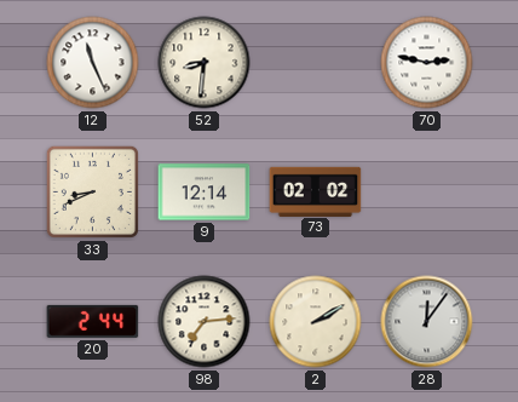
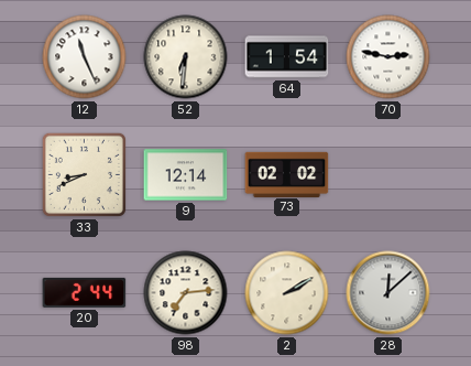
52: 8:31 -> 6:31 (186, 57)
64: none -> 1:54 (287, 57)
28: 12:06 -> 12:08 (388, 293)
